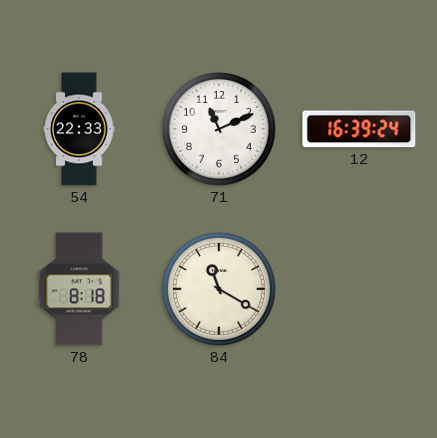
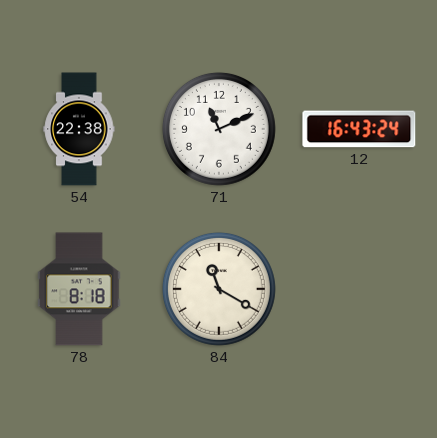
54: 22:33 -> 22:38 (79, 129)
12: 16:39 -> 16:43 (359, 129)
